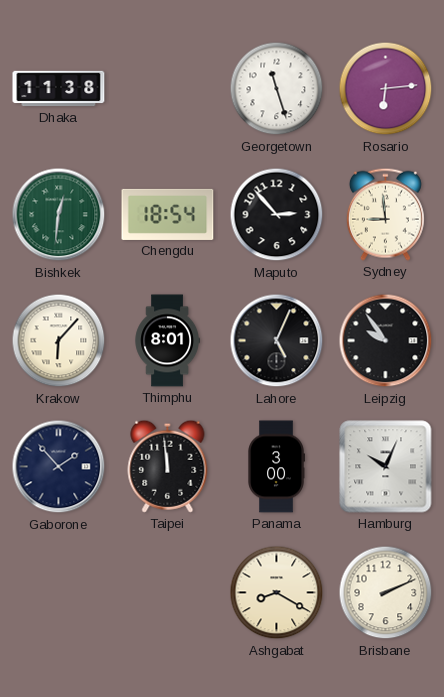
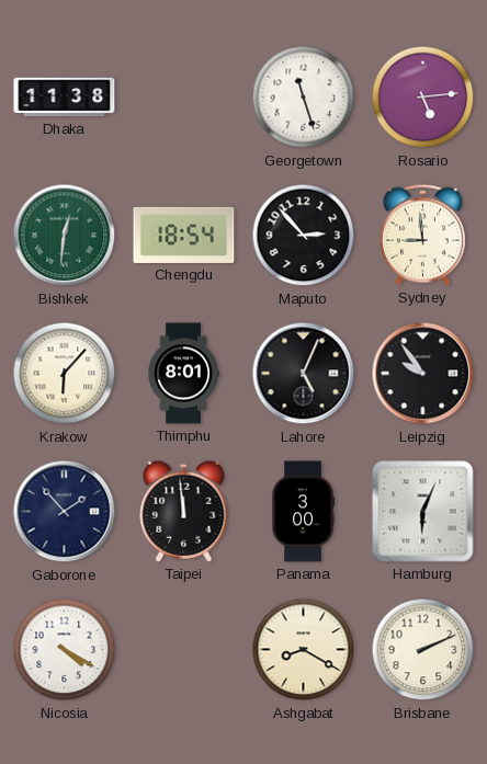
Rosario: 6:14 -> 5:14 (423, 98)
Hamburg: 10:04 -> 6:04 (423, 512)
Nicosia: none -> 4:20 (65, 650)
